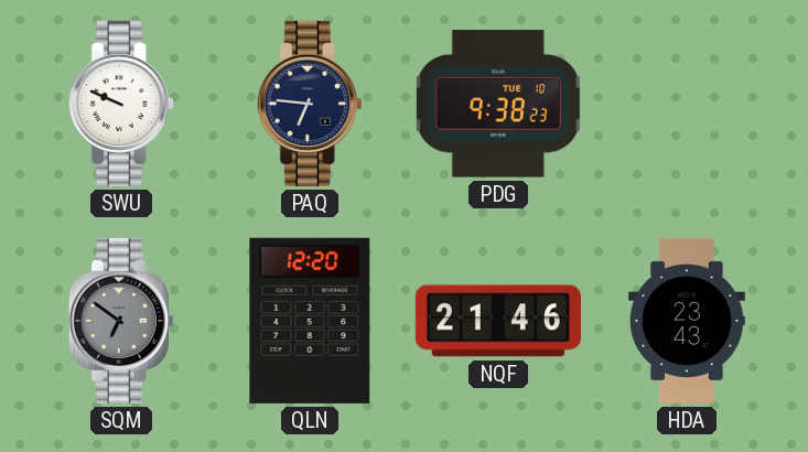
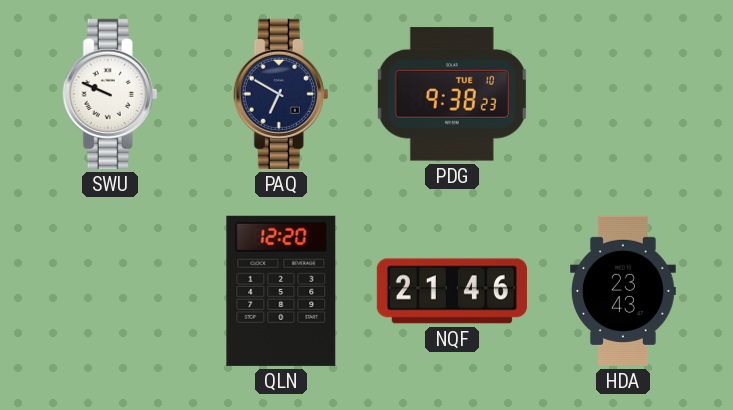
PAQ: 6:46 -> 6:50 (281, 94)
SQM: 6:51 -> none (121, 321)
